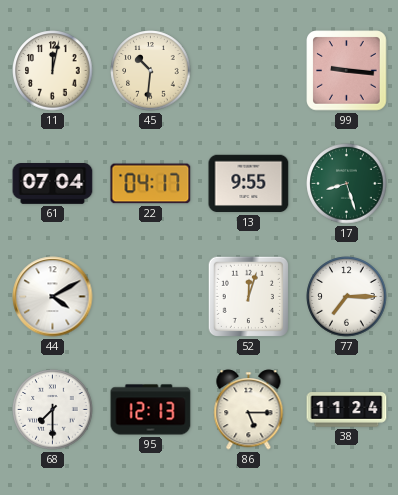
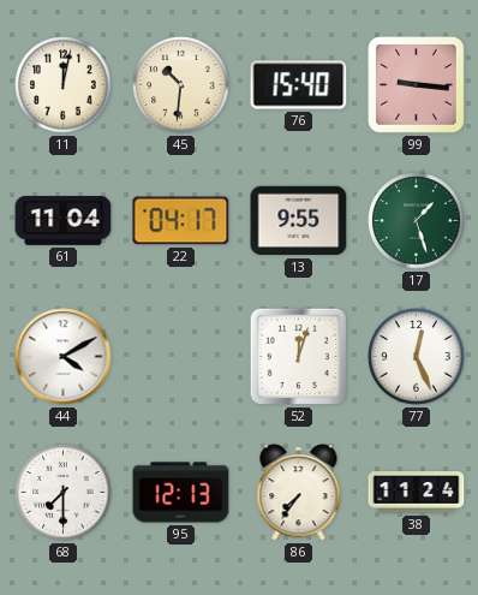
76: none -> 15:40 (299, 85)
61: 07:04 -> 11:04 (64, 221)
17: 8:27 -> 1:27 (417, 221)
77: 7:15 -> 12:26 (417, 357)
86: 5:15 -> 7:36 (299, 493)
